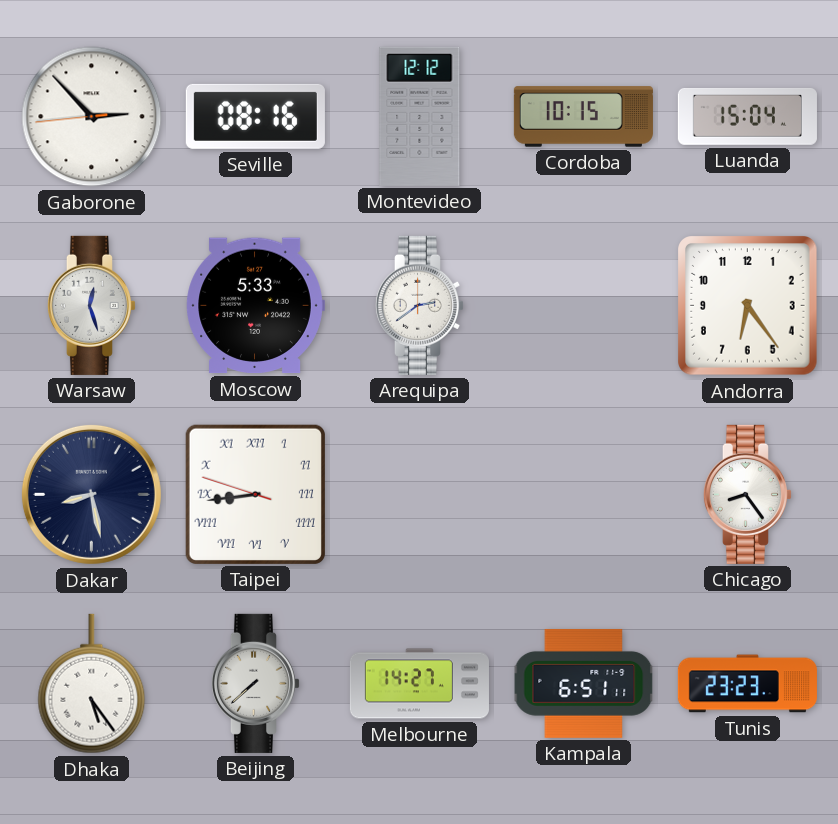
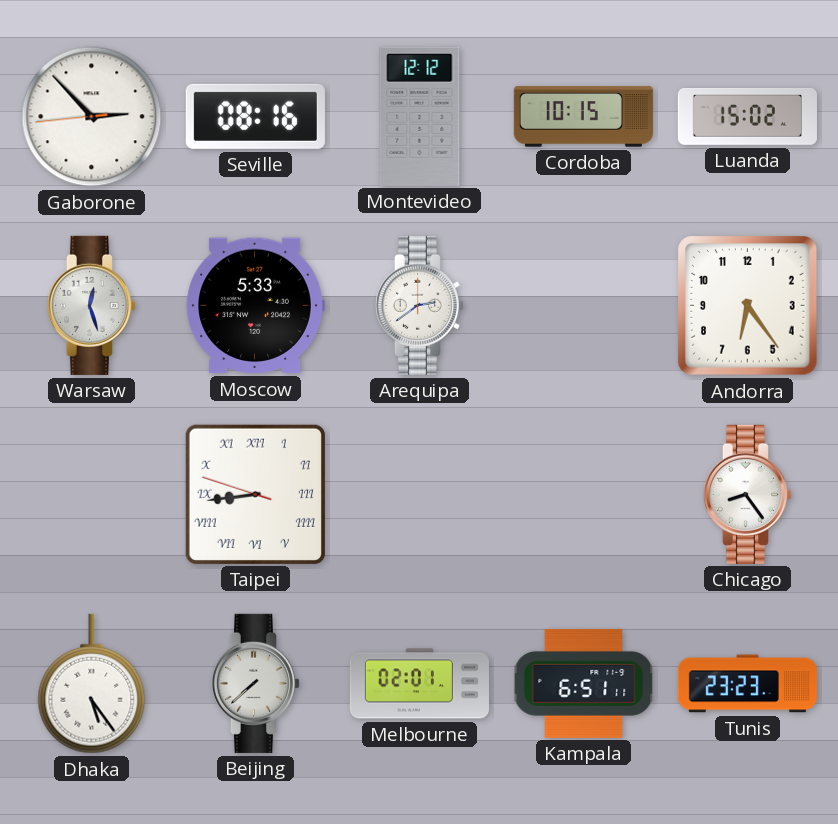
Luanda: 15:04 -> 15:02 (747, 116)
Dakar: 8:28 -> none (91, 494)
Melbourne: 14:27 -> 02:01 (419, 684)
